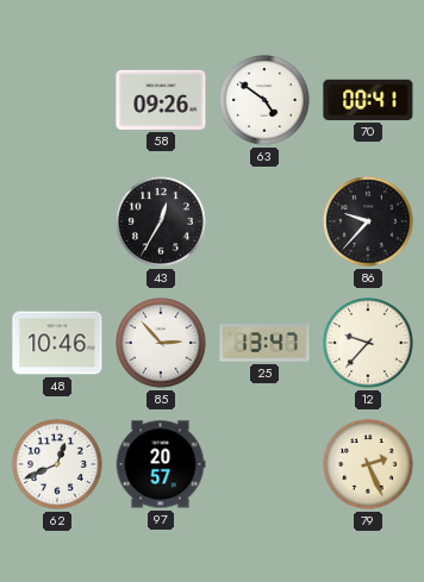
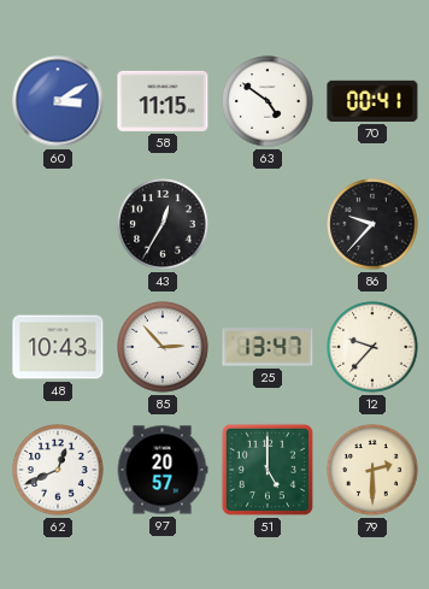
60: none -> 3:10 (58, 101)
58: 09:26 -> 11:15 (163, 101)
48: 10:46 -> 10:43 (58, 347)
51: none -> 5:00 (268, 470)
79: 2:26 -> 2:30 (372, 470)
